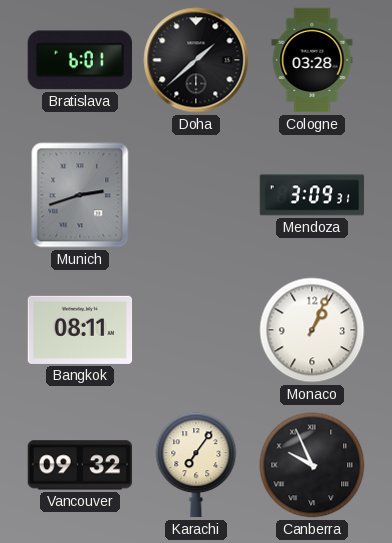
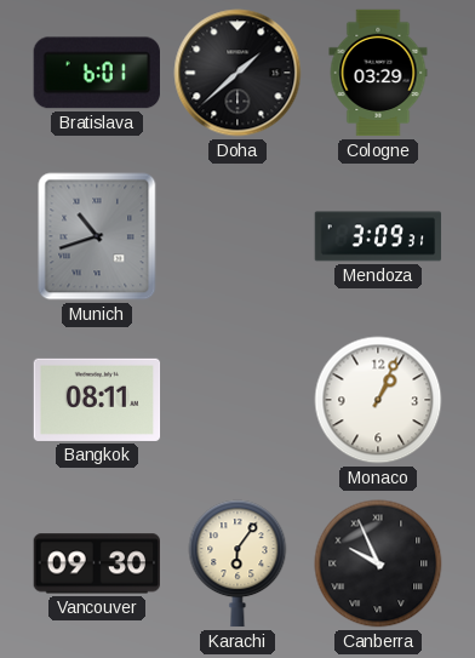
Cologne: 03:28 -> 03:29 (378, 73)
Munich: 2:42 -> 10:42 (97, 236)
Vancouver: 09:32 -> 09:30 (96, 563)
Karachi: 7:06 -> 6:06 (237, 563)
